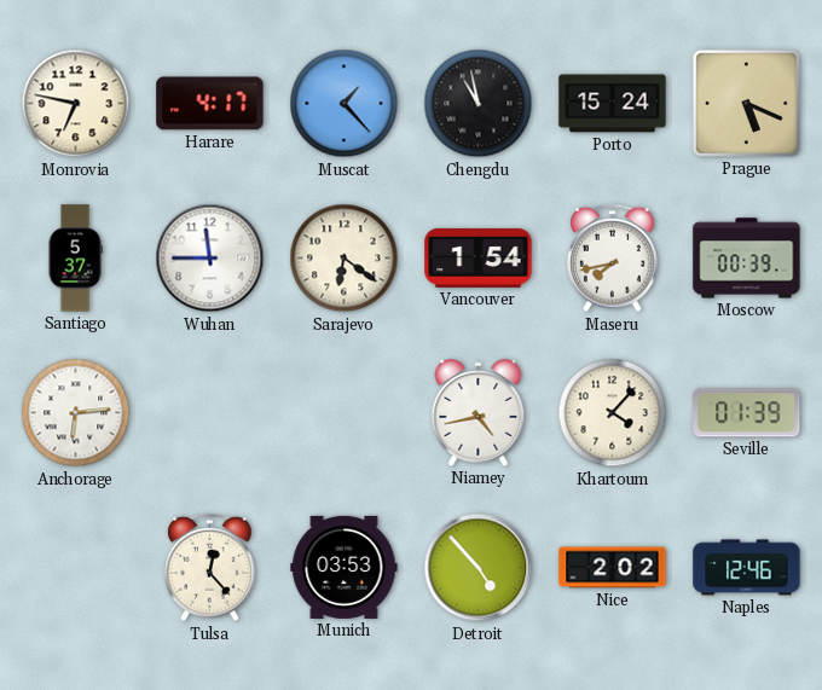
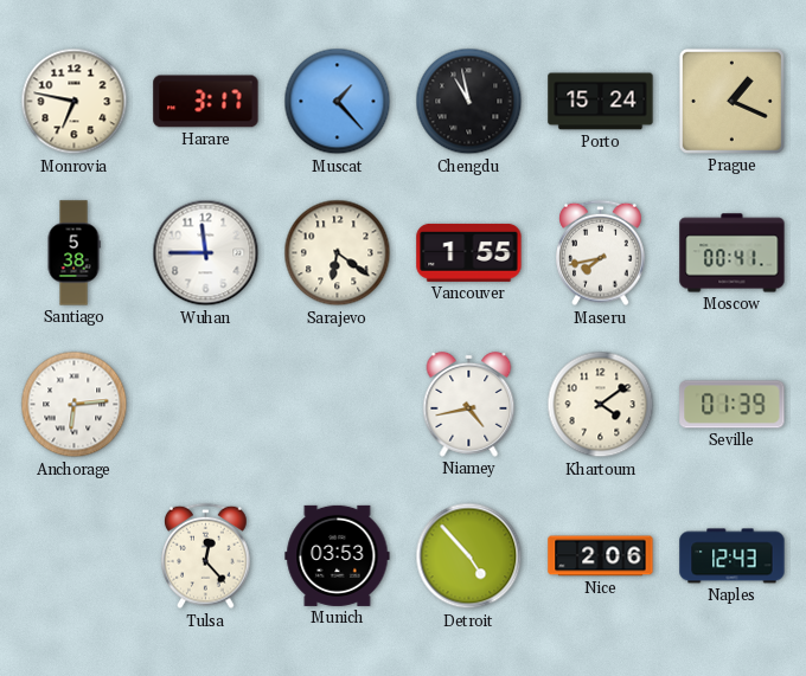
Harare: 4:17 -> 3:17 (206, 102)
Prague: 5:19 -> 1:19 (731, 101)
Santiago: 5:37 -> 5:38 (73, 253)
Vancouver: 1:54 -> 1:55 (469, 252)
Moscow: 00:39 -> 00:41 (733, 253)
Khartoum: 4:07 -> 4:09 (601, 405)
Nice: 2:02 -> 2:06 (601, 556)
Naples: 12:46 -> 12:43 (733, 556)
